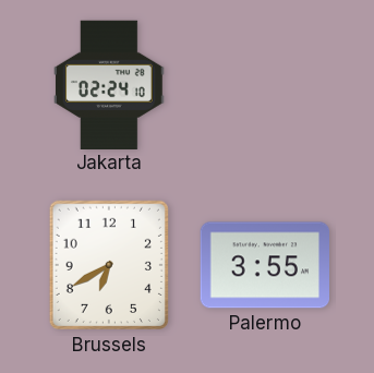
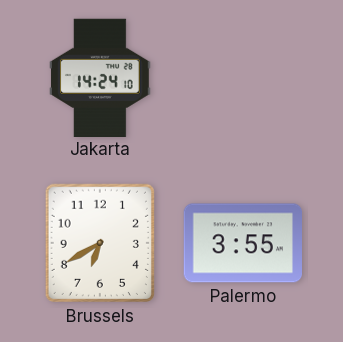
Jakarta: 02:24 -> 14:24 (101, 77)
